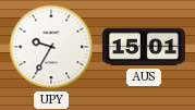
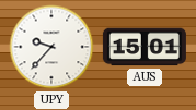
UPY: 9:35 -> 9:37 (51, 47)
